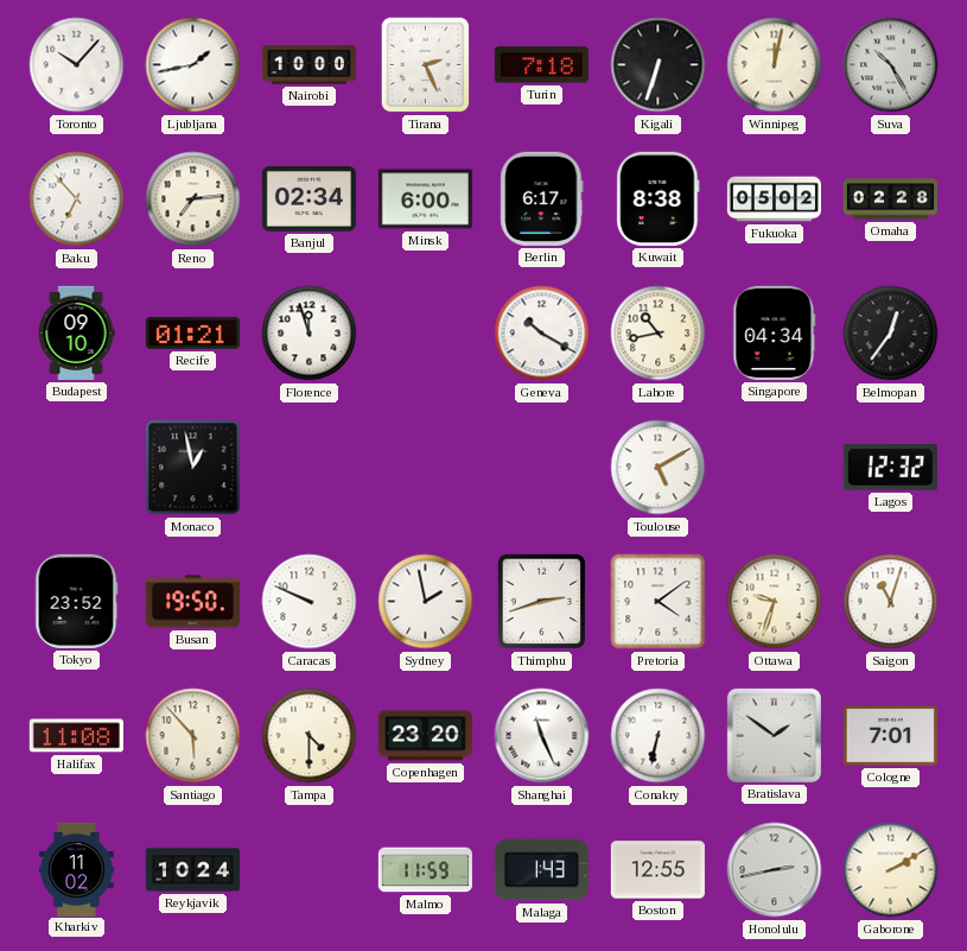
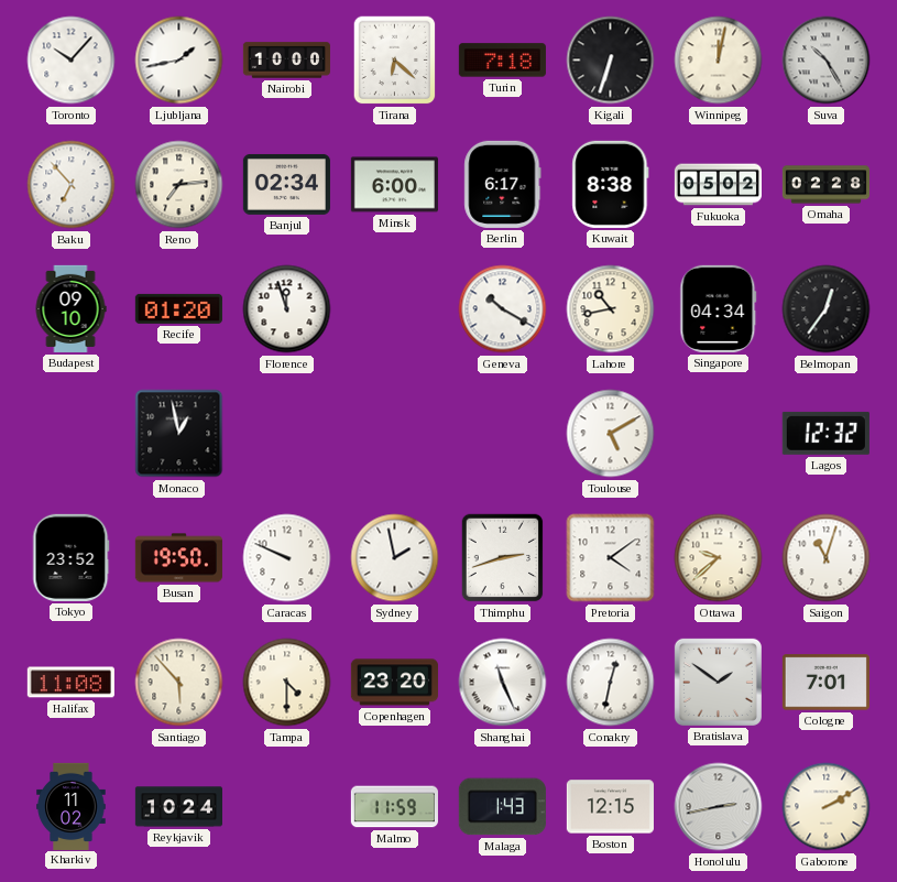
Tirana: 2:26 -> 6:22 (395, 61)
Recife: 01:21 -> 01:20 (178, 308)
Ottawa: 9:33 -> 9:38 (719, 558)
Conakry: 6:32 -> 12:32 (611, 683)
Boston: 12:55 -> 12:15 (610, 807)
